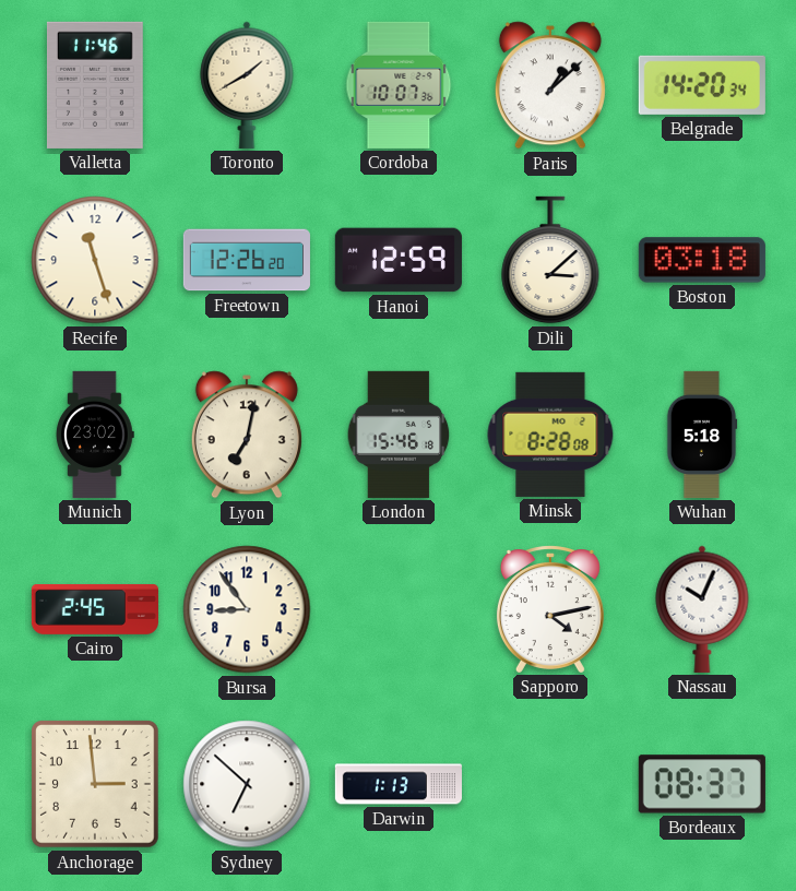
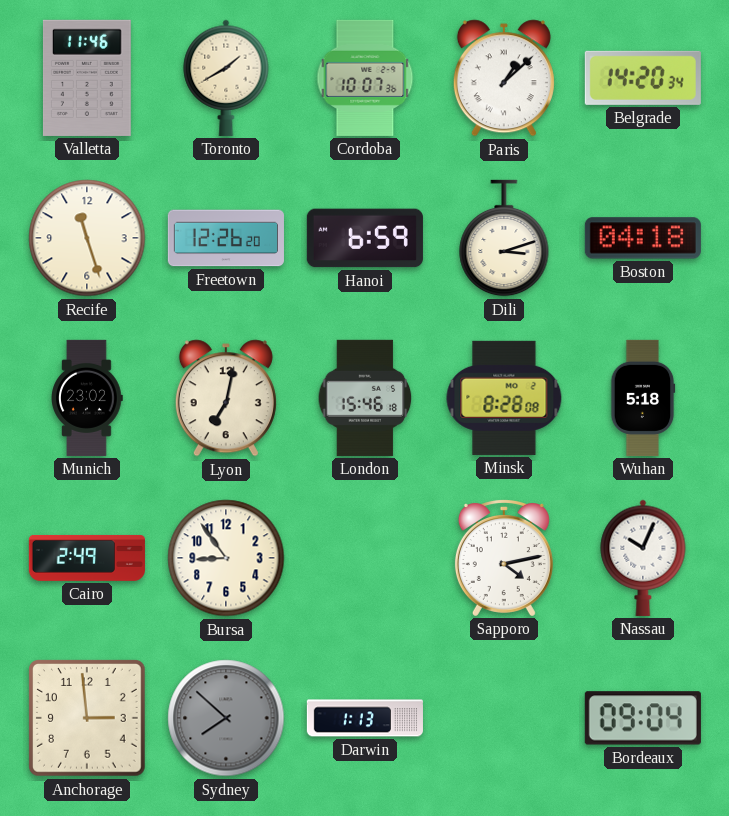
Hanoi: 12:59 -> 6:59 (365, 238)
Dili: 3:08 -> 3:12 (504, 238)
Boston: 03:18 -> 04:18 (643, 238)
Cairo: 2:45 -> 2:49 (87, 558)
Sydney: 6:52 -> 7:52 (226, 718)
Sydney dial: white -> grey (226, 718)
Bordeaux: 08:37 -> 09:04 (643, 718)
